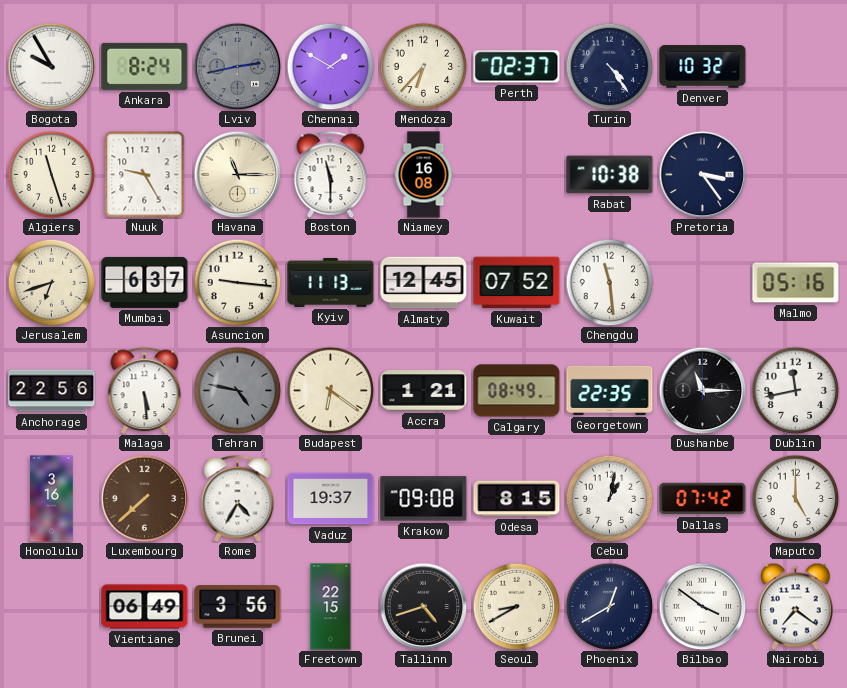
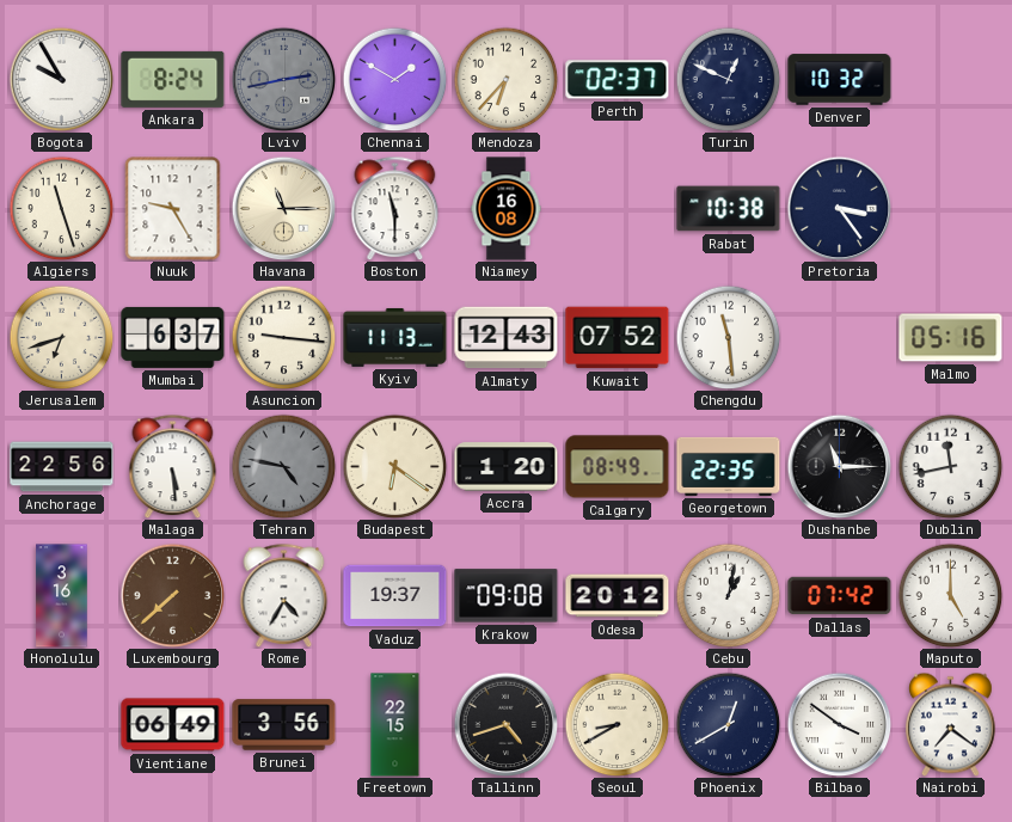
Turin: 4:24 -> 12:49 (728, 79)
Almaty: 12:45 -> 12:43 (507, 338)
Accra: 1:21 -> 1:20 (507, 467)
Odesa: 8:15 -> 20:12 (618, 596)
